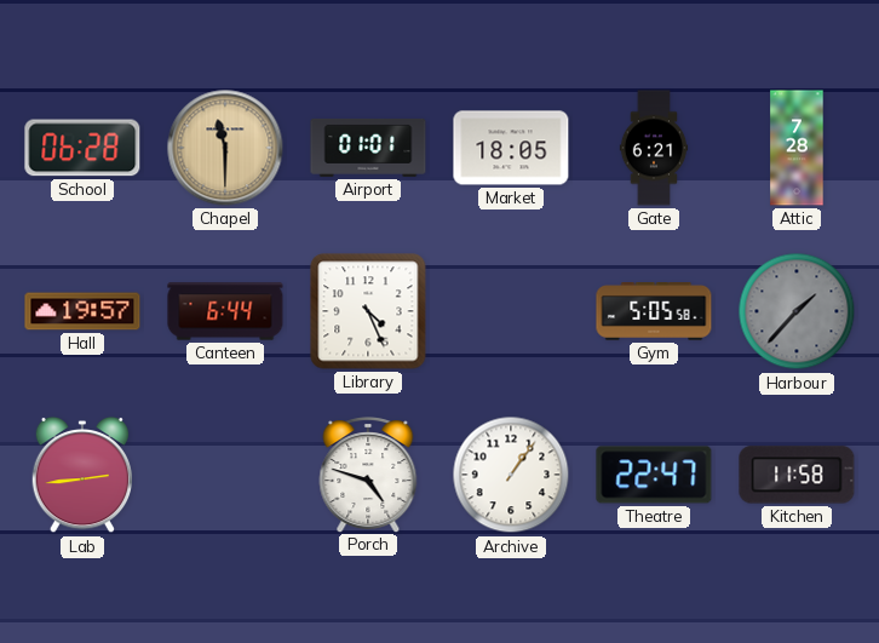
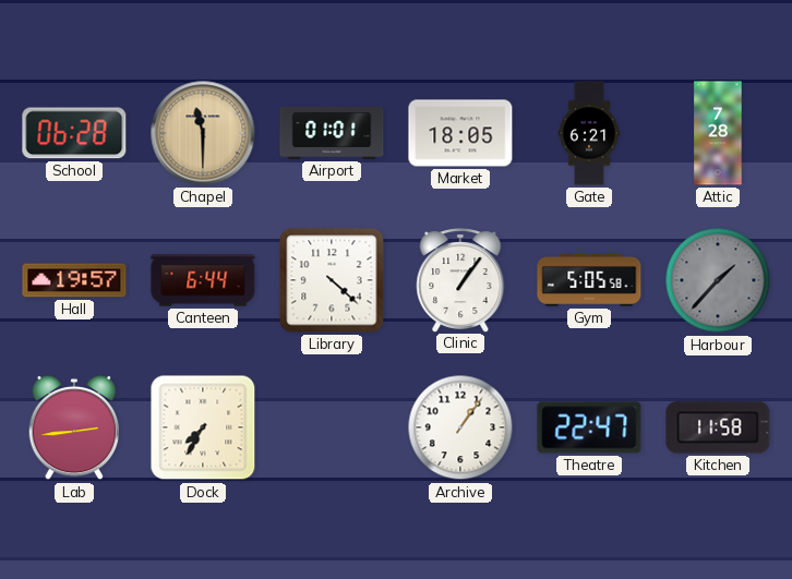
Library: 4:26 -> 4:22 (332, 280)
Clinic: none -> 1:06 (460, 280)
Dock: none -> 7:35 (203, 427)
Porch: 4:48 -> none (368, 475)
